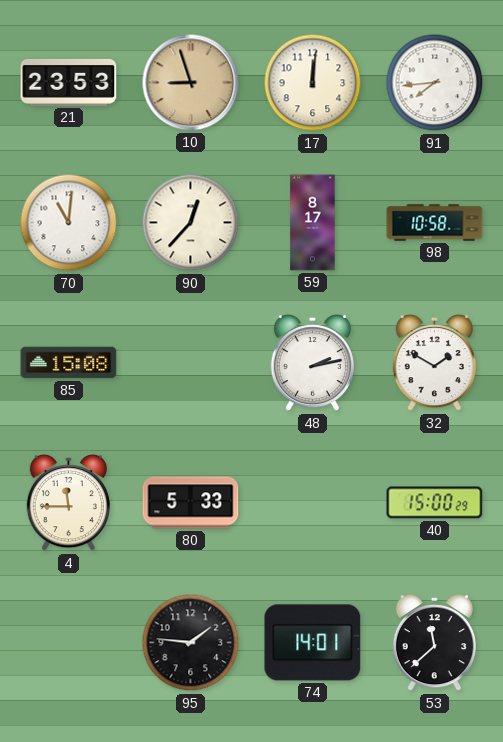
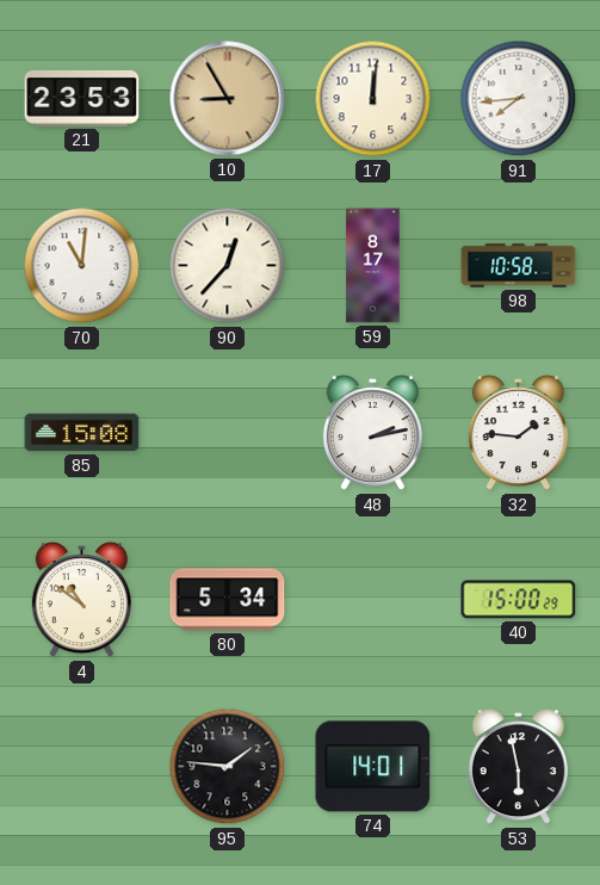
10: 8:57 -> 8:55 (228, 99)
32: 1:50 -> 1:46 (518, 433)
4: 11:45 -> 10:51 (81, 600)
80: 5:33 -> 5:34 (228, 600)
53: 11:38 -> 5:58 (518, 767)
